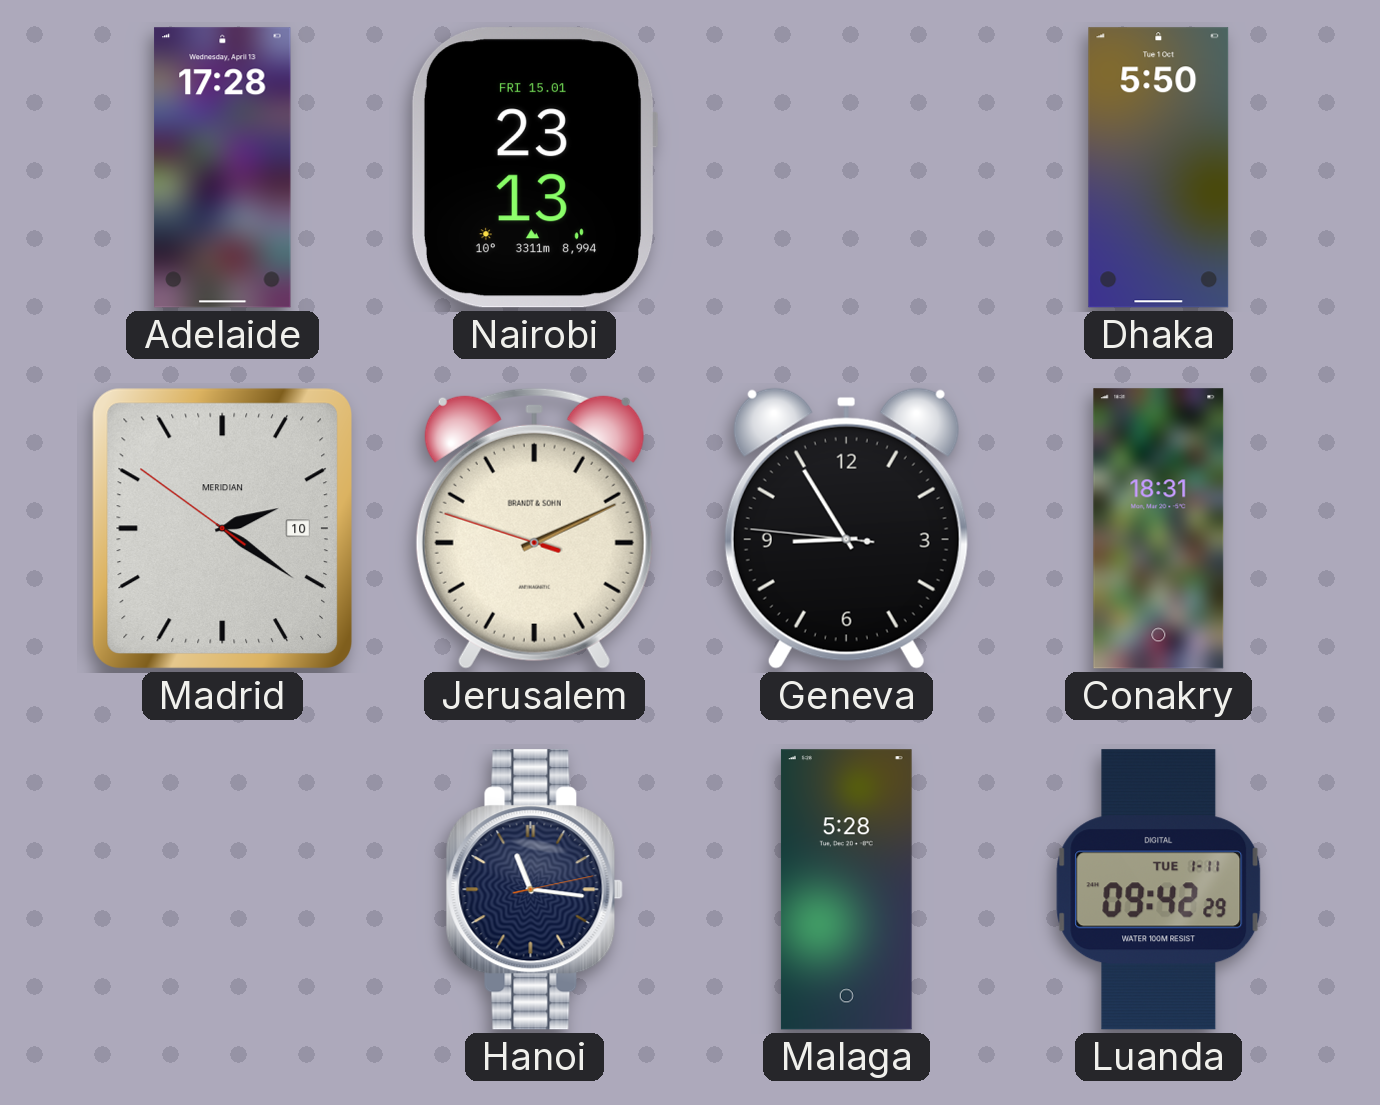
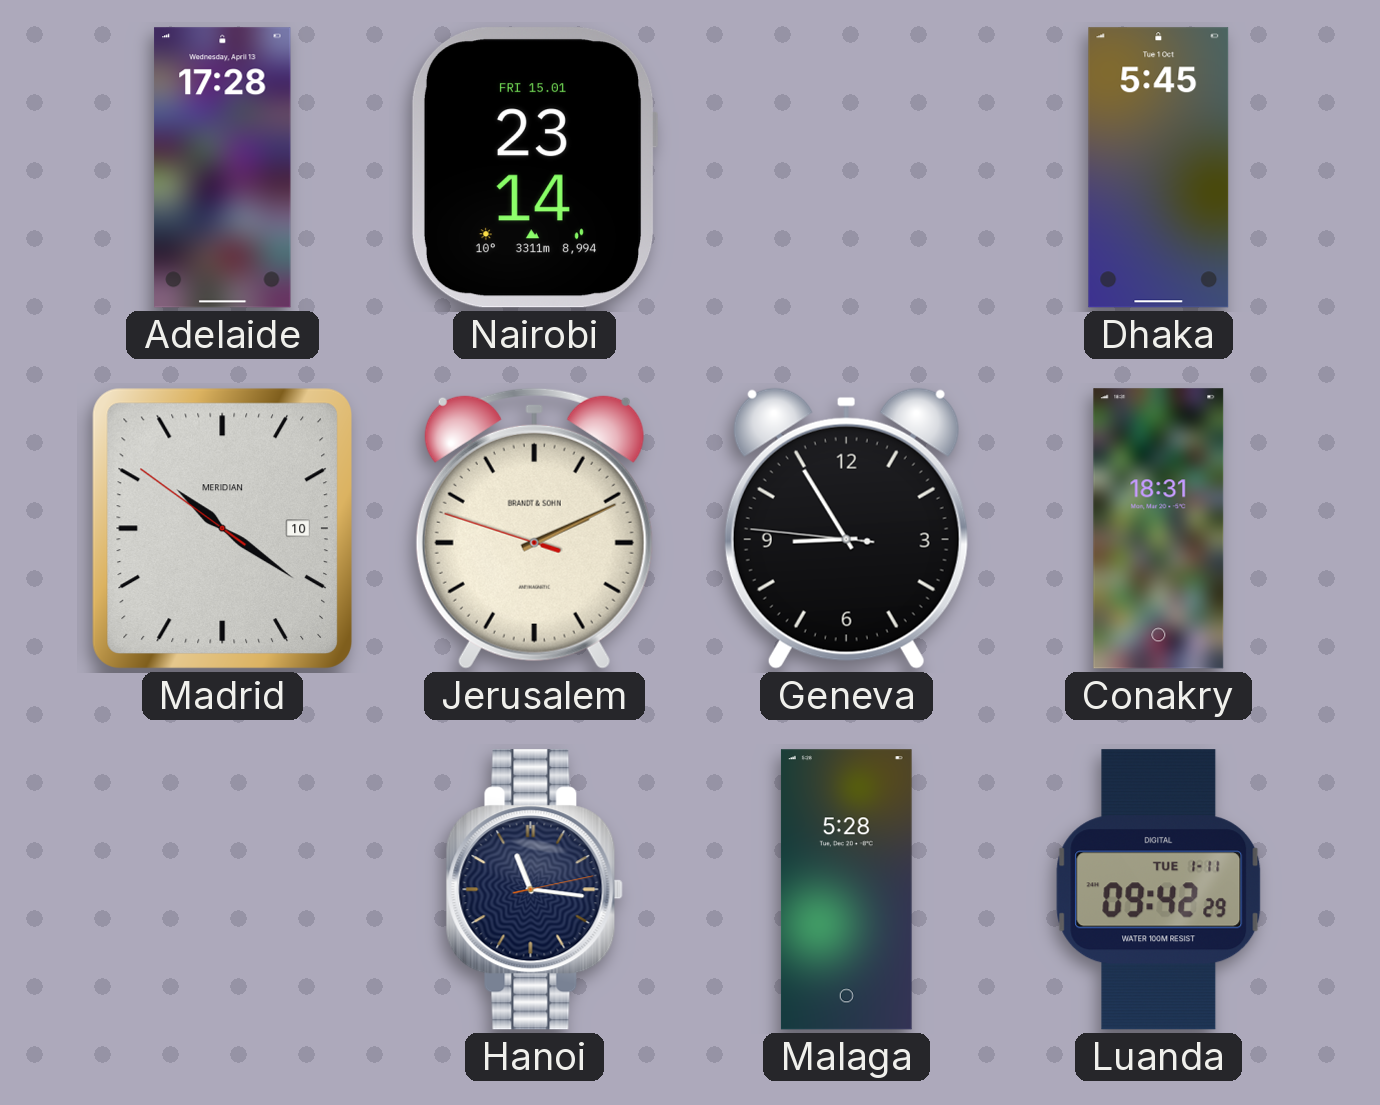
Nairobi: 23:13 -> 23:14 (533, 168)
Dhaka: 5:50 -> 5:45 (1159, 168)
Madrid: 2:20 -> 10:20 (222, 528)
